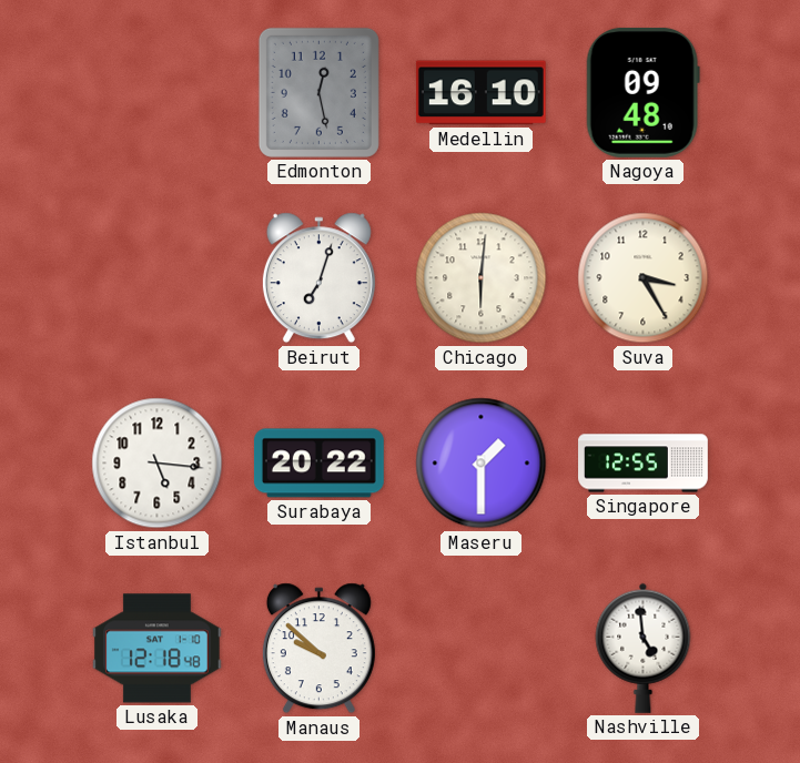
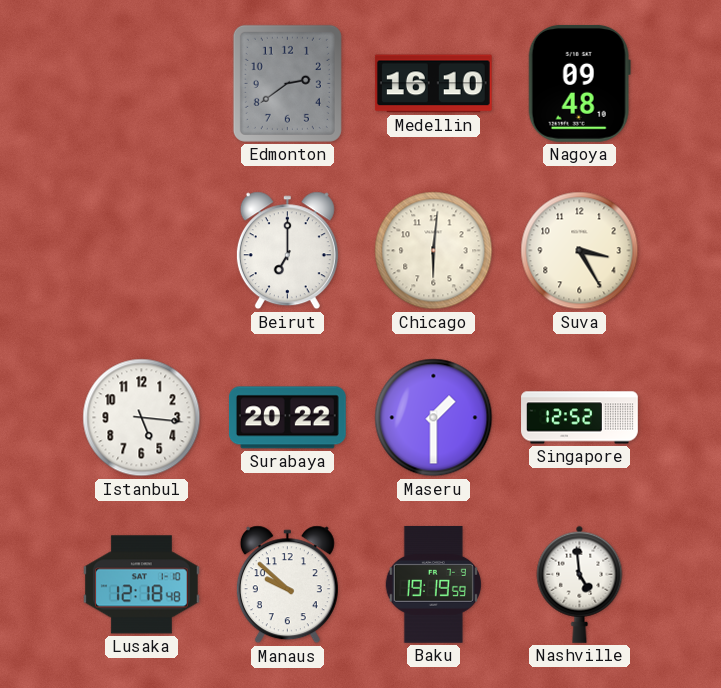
Edmonton: 12:28 -> 2:39 (287, 83)
Beirut: 7:03 -> 7:00 (287, 251)
Singapore: 12:55 -> 12:52 (580, 418)
Baku: none -> 19:19 (433, 584)
